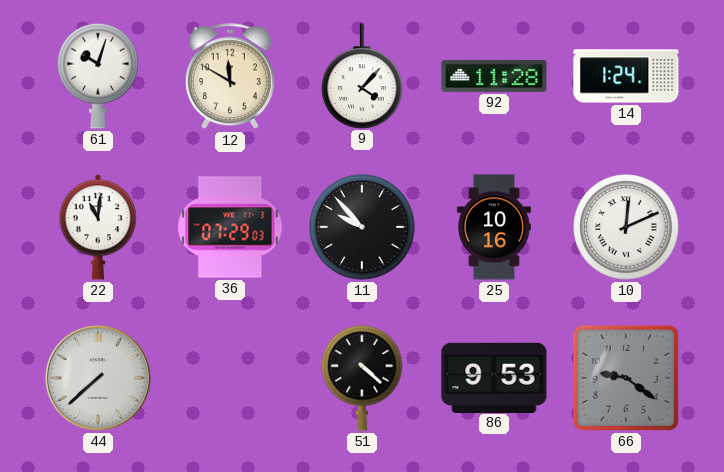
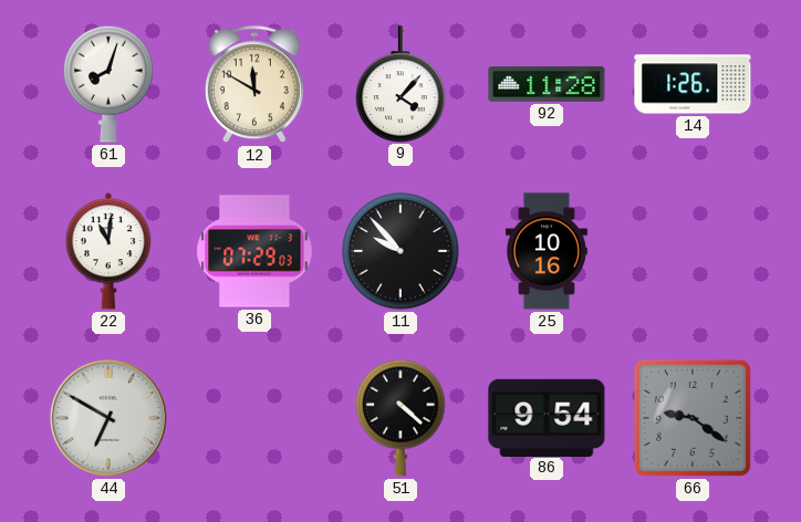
61: 10:03 -> 8:03 (108, 84)
14: 1:24 -> 1:26 (693, 84)
10: 12:11 -> none (626, 227)
44: 7:38 -> 6:50 (108, 418)
86: 9:53 -> 9:54 (547, 417)
